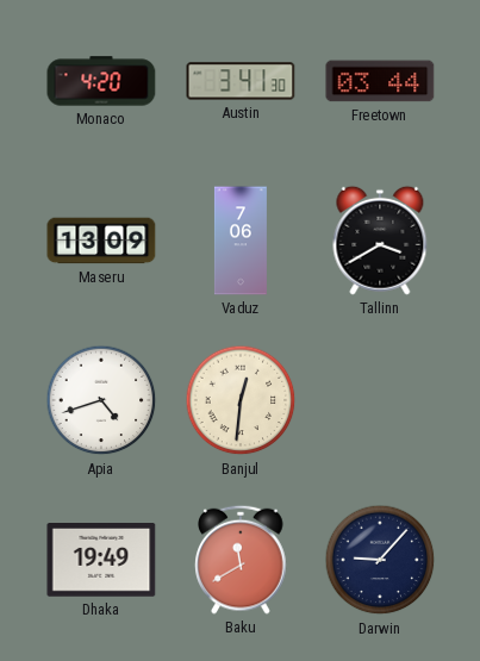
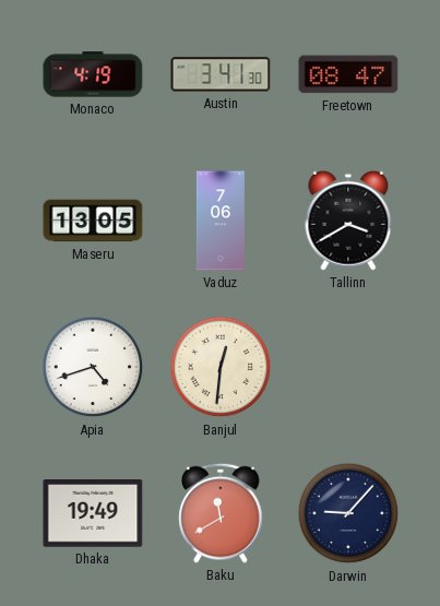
Monaco: 4:20 -> 4:19 (93, 74)
Freetown: 03:44 -> 08:47 (348, 74)
Maseru: 13:09 -> 13:05 (93, 221)
